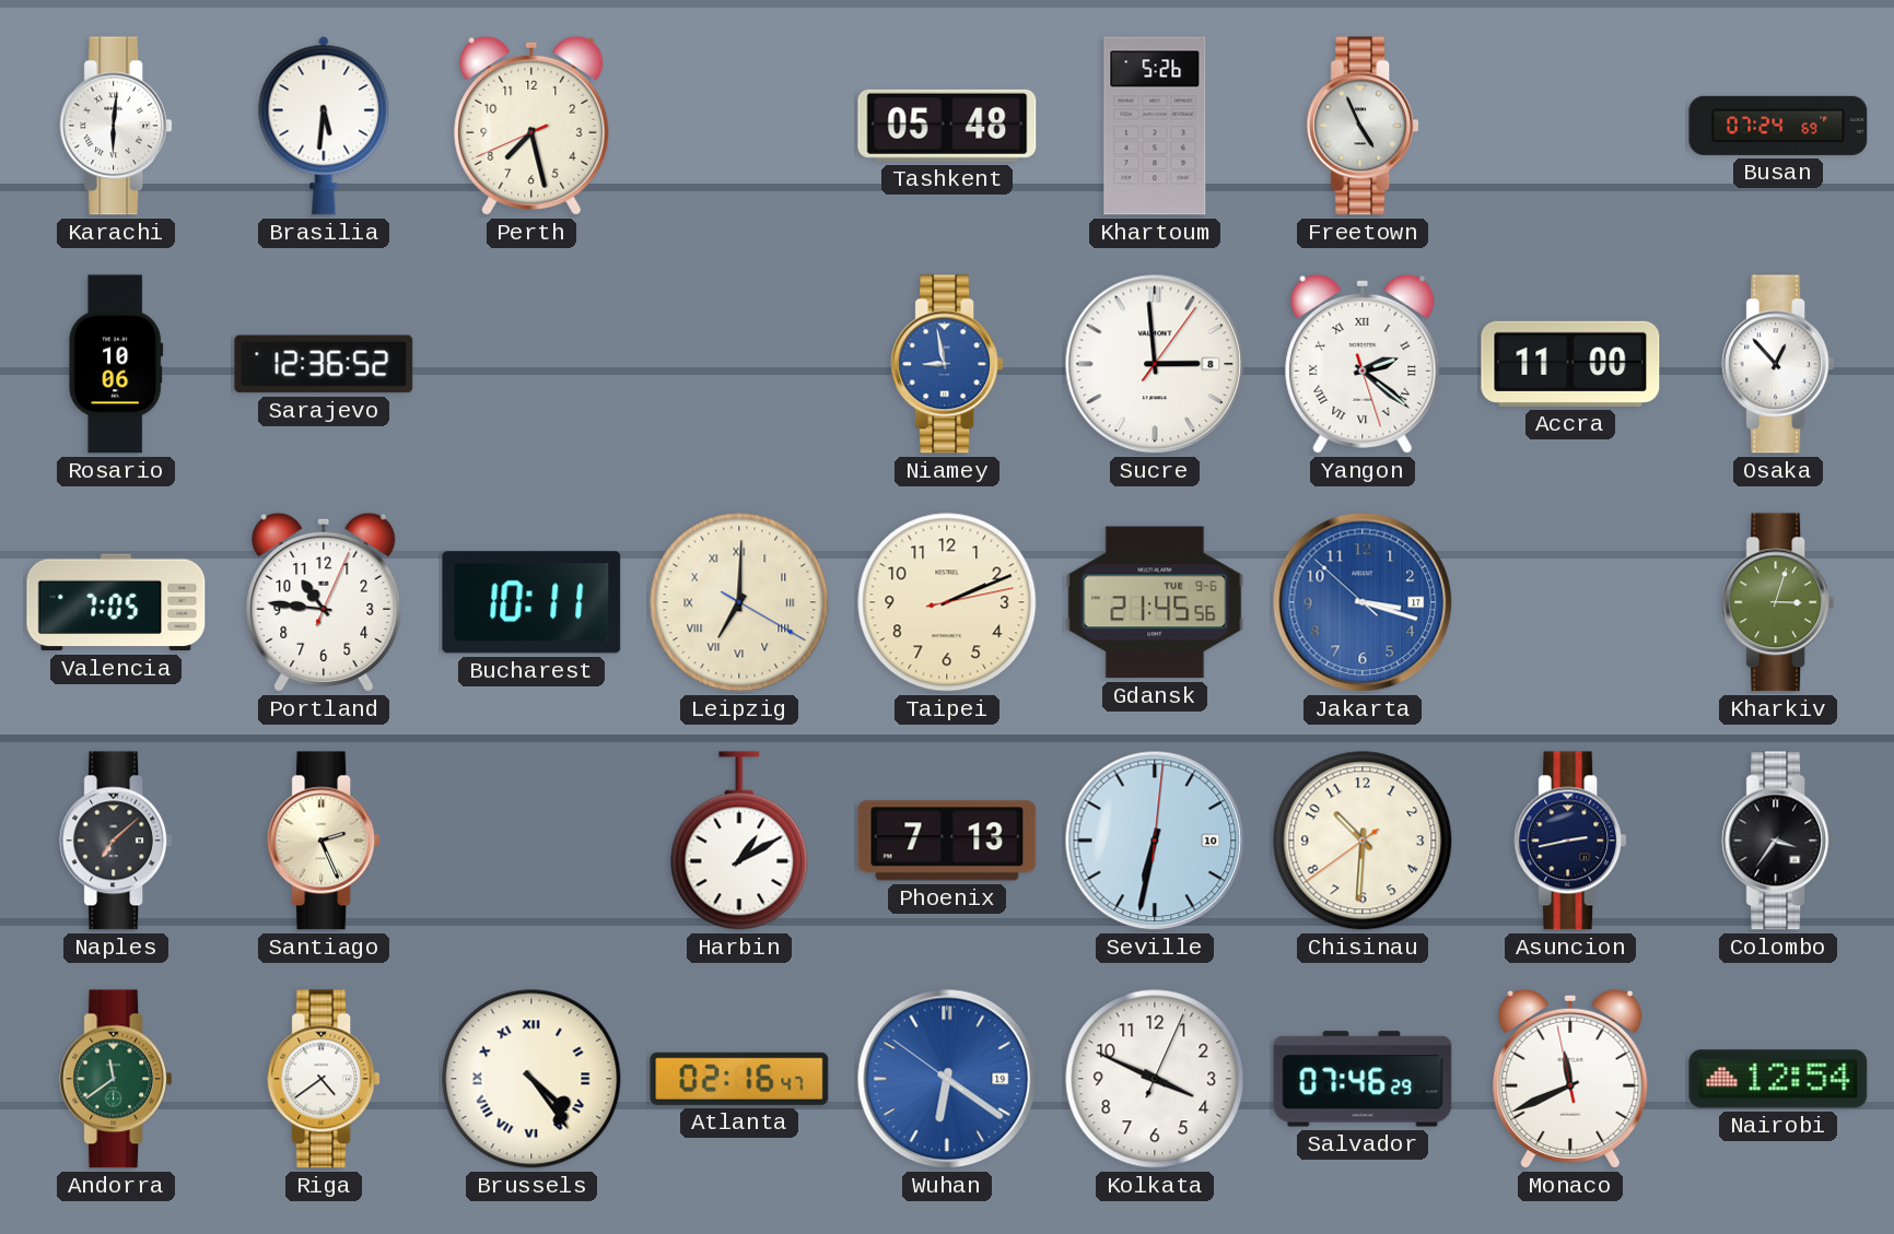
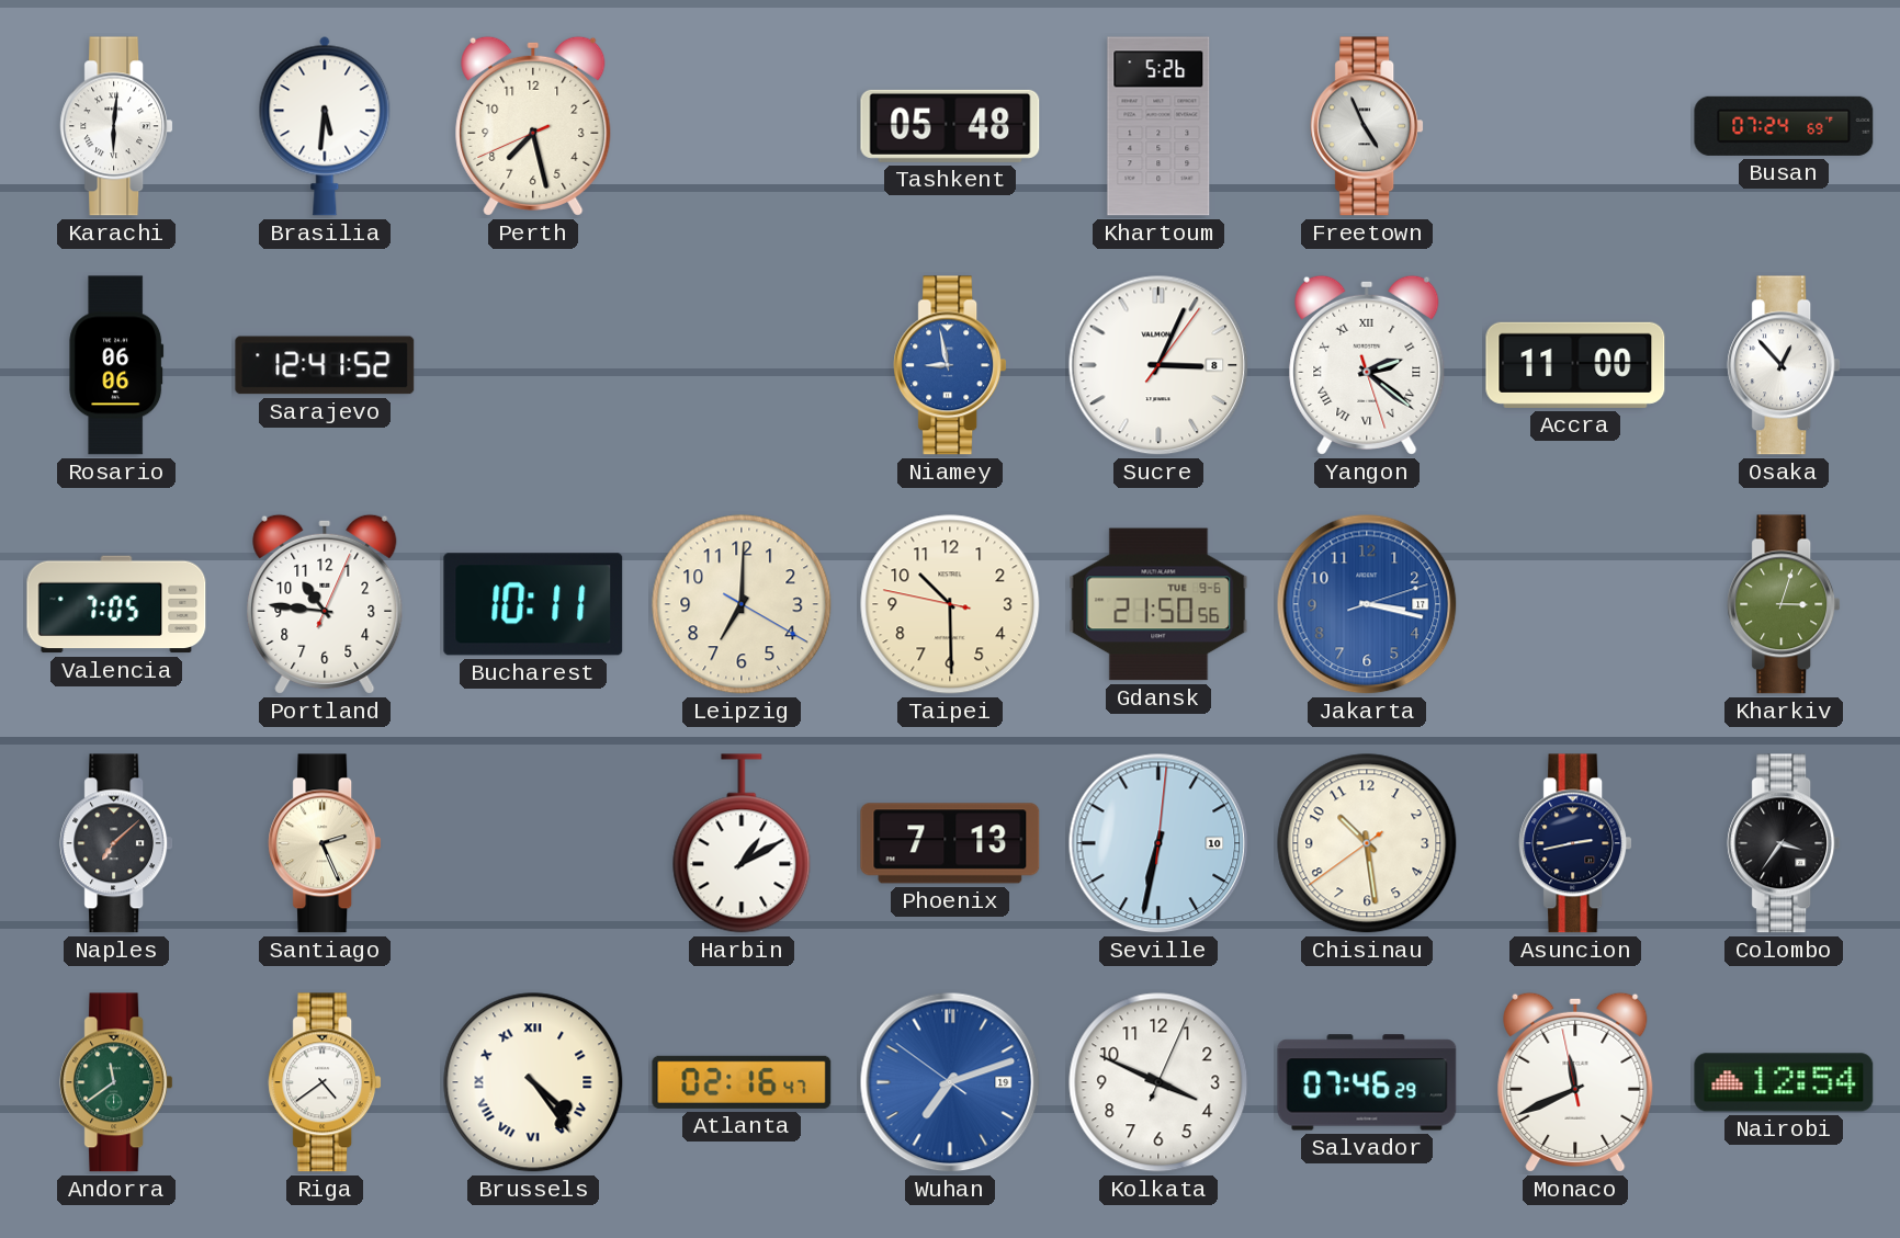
Rosario: 10:06 -> 06:06 (116, 365)
Sarajevo: 12:36 -> 12:41 (325, 365)
Sucre: 2:59 -> 3:04 (1158, 365)
Leipzig numerals: Roman -> Arabic (742, 604)
Taipei: 2:11 -> 10:29 (950, 604)
Gdansk: 21:45 -> 21:50 (1158, 604)
Jakarta: 3:17:52 -> 3:17:12 (1367, 604)
Chisinau: 10:30 -> 10:28 (1367, 843)
Wuhan: 6:20 -> 7:11 (950, 1082)
